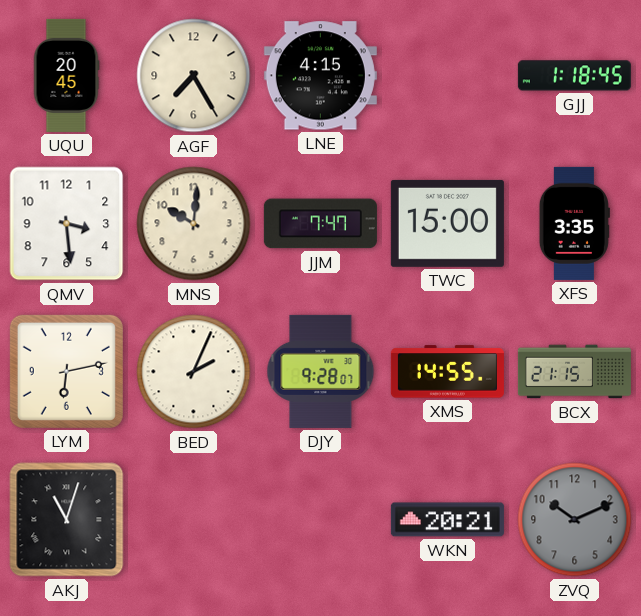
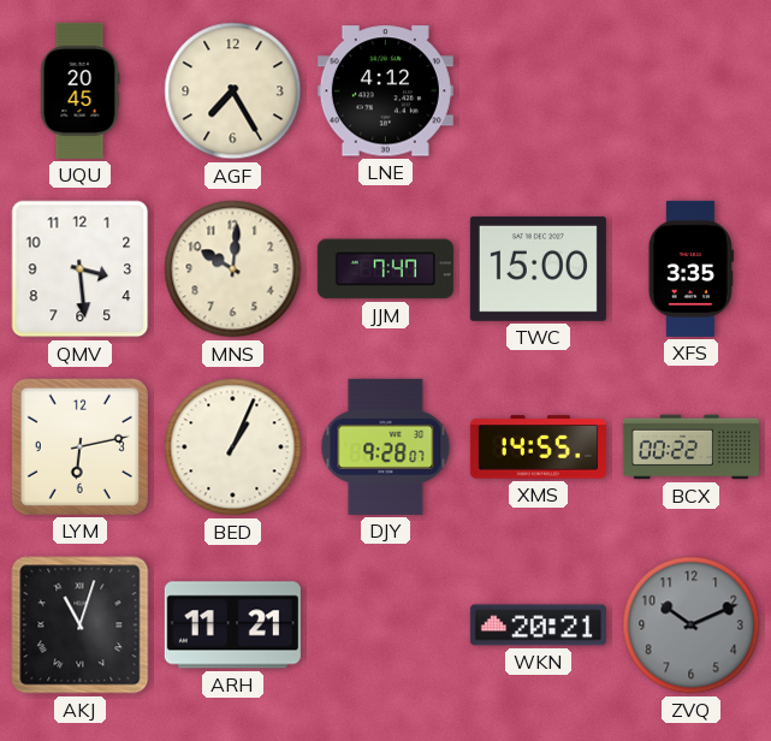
LNE: 4:15 -> 4:12 (385, 91)
GJJ: 1:18 -> none (574, 76)
BED: 2:04 -> 1:04 (233, 447)
BCX: 21:15 -> 00:22 (690, 447)
ARH: none -> 11:21 (232, 626)
